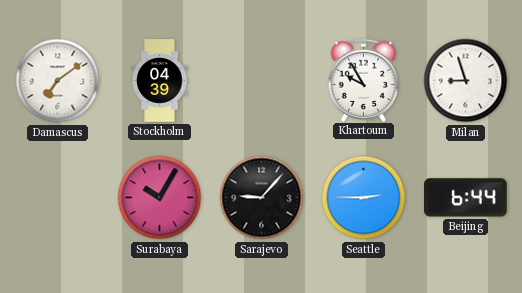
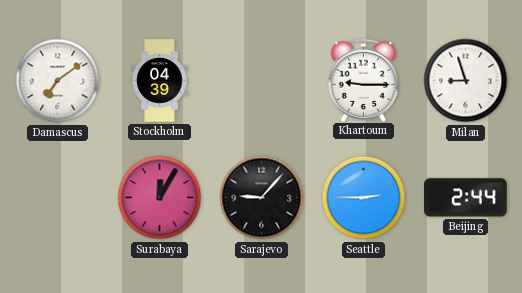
Khartoum: 9:55 -> 9:15 (364, 80)
Surabaya: 10:05 -> 12:05 (160, 198)
Beijing: 6:44 -> 2:44 (466, 198)
